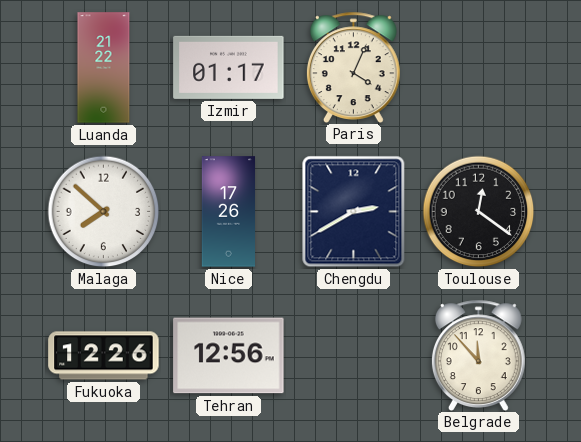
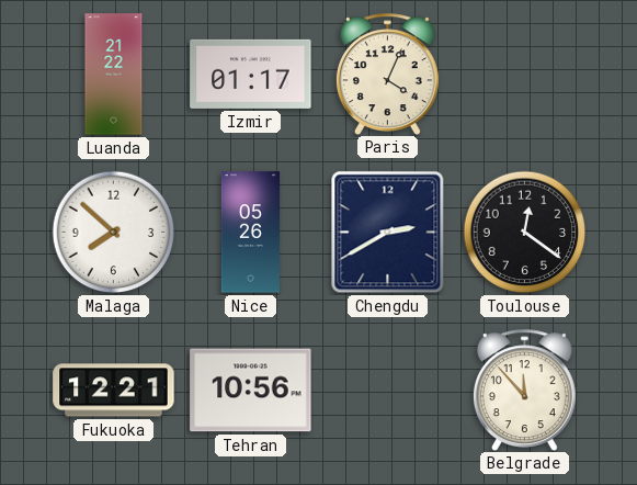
Nice: 17:26 -> 05:26 (251, 233)
Fukuoka: 12:26 -> 12:21 (114, 391)
Tehran: 12:56 -> 10:56 (251, 391)
